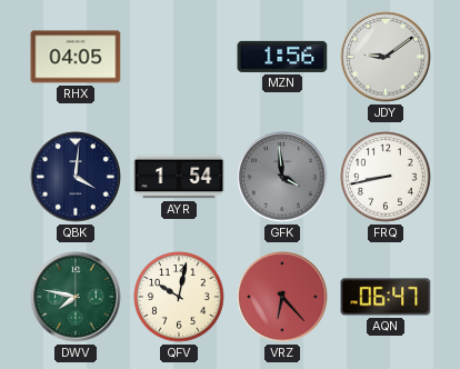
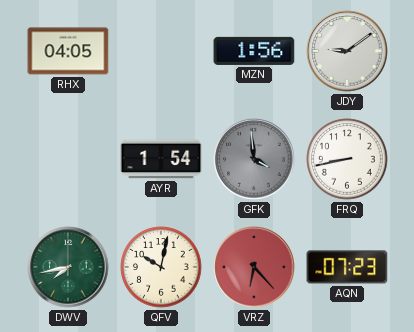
QBK: 4:01 -> none (76, 177)
DWV: 7:47 -> 7:43 (68, 267)
AQN: 06:47 -> 07:23 (347, 267)
